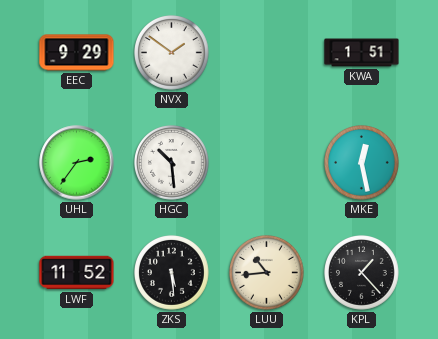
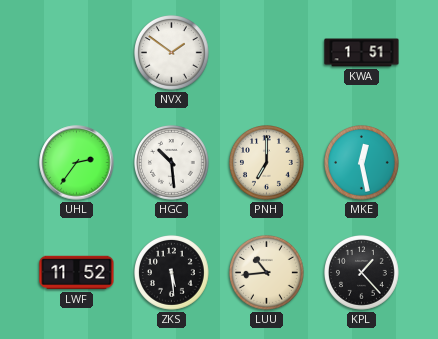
EEC: 9:29 -> none (77, 53)
PNH: none -> 7:00 (267, 163)
